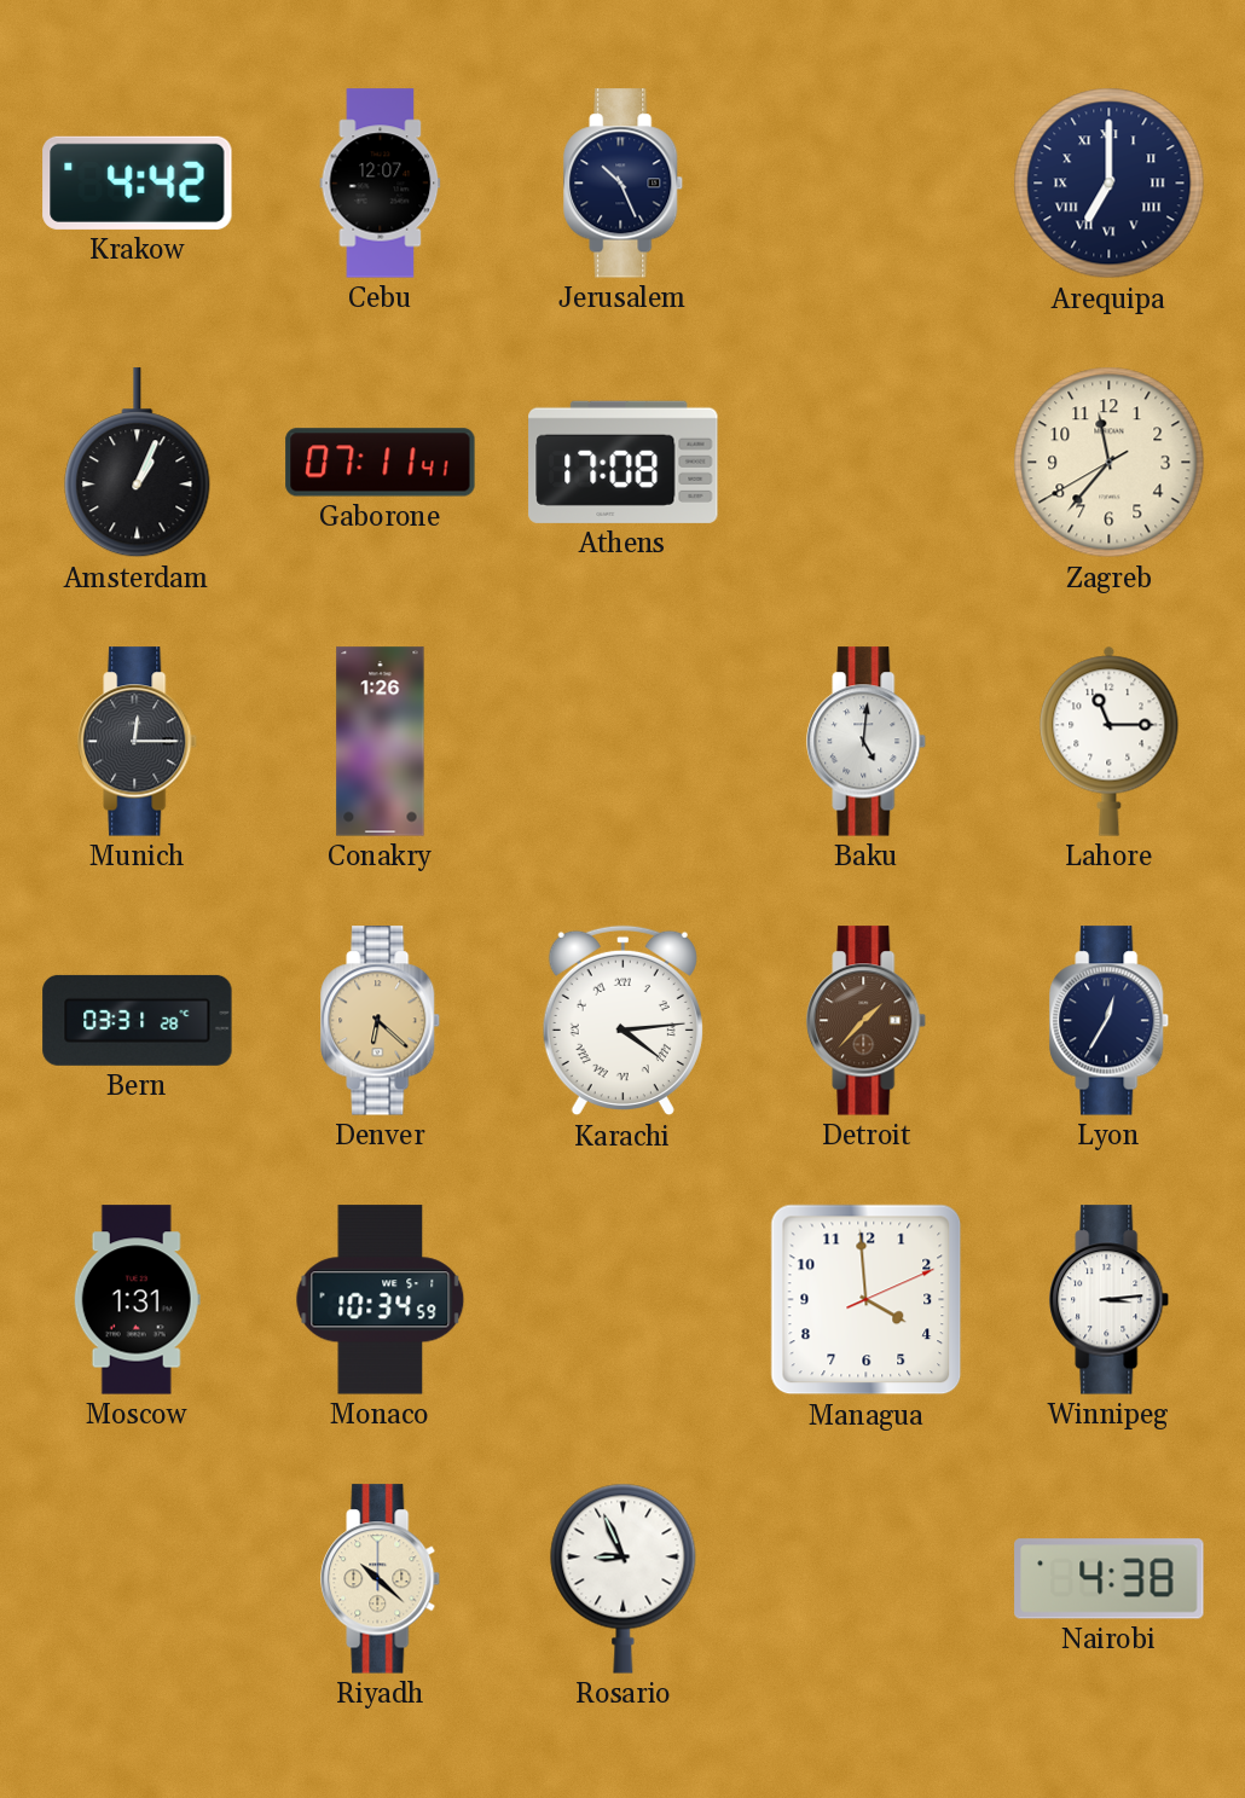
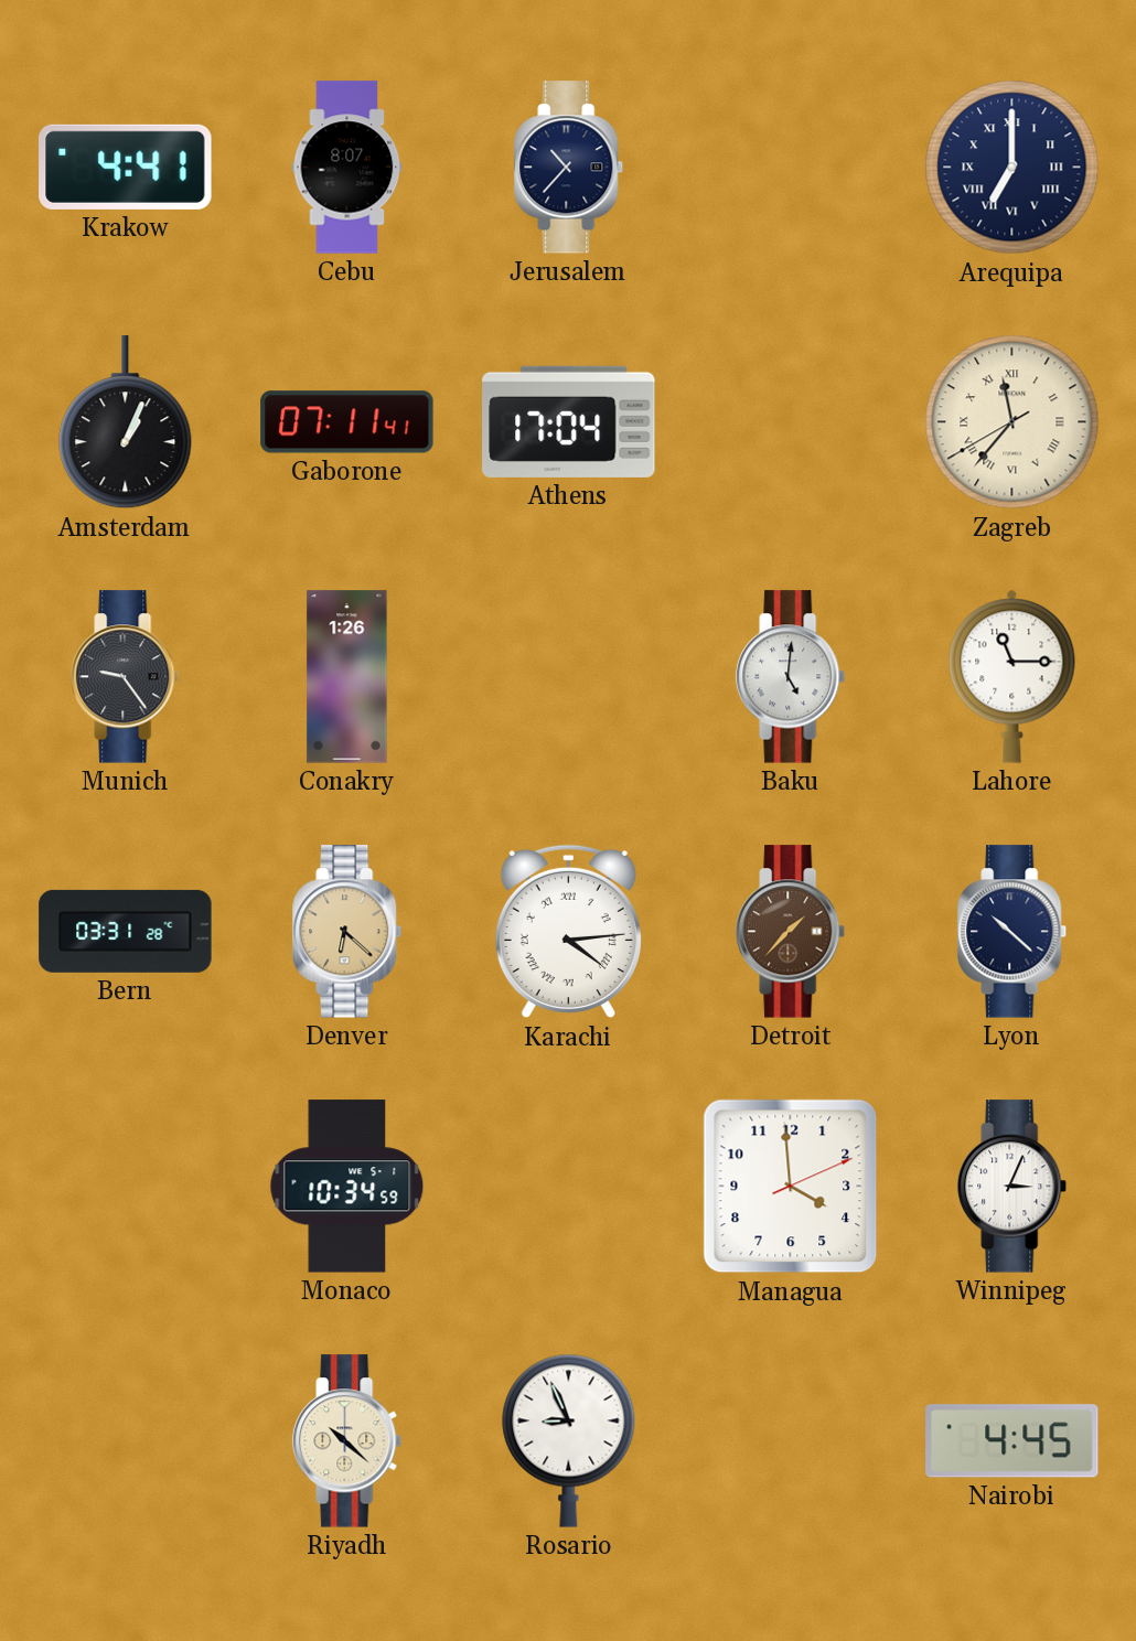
Krakow: 4:42 -> 4:41 (126, 167)
Cebu: 12:07 -> 8:07 (347, 168)
Jerusalem: 10:26 -> 10:37 (569, 168)
Athens: 17:08 -> 17:04 (569, 421)
Zagreb numerals: Arabic -> Roman (1012, 422)
Munich: 12:15 -> 9:24 (126, 677)
Lyon: 12:35 -> 10:22 (1012, 932)
Moscow: 1:31 -> none (137, 1300)
Winnipeg: 3:14 -> 3:04 (1012, 1187)
Nairobi: 4:38 -> 4:45 (1012, 1441)
